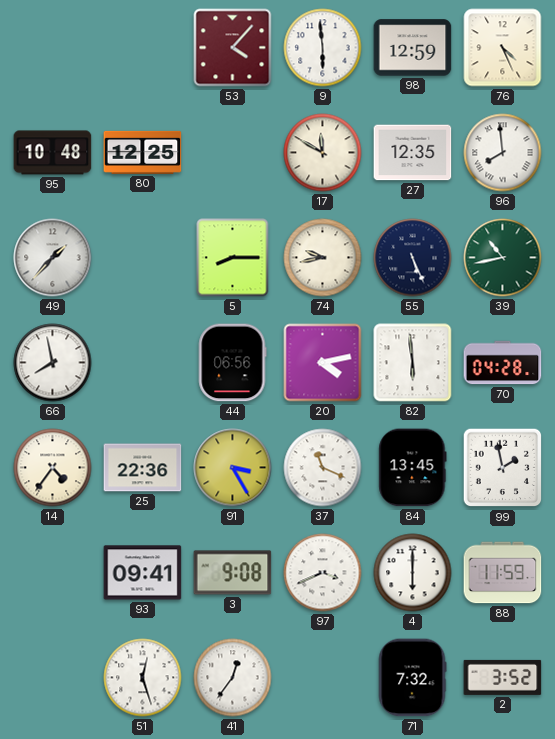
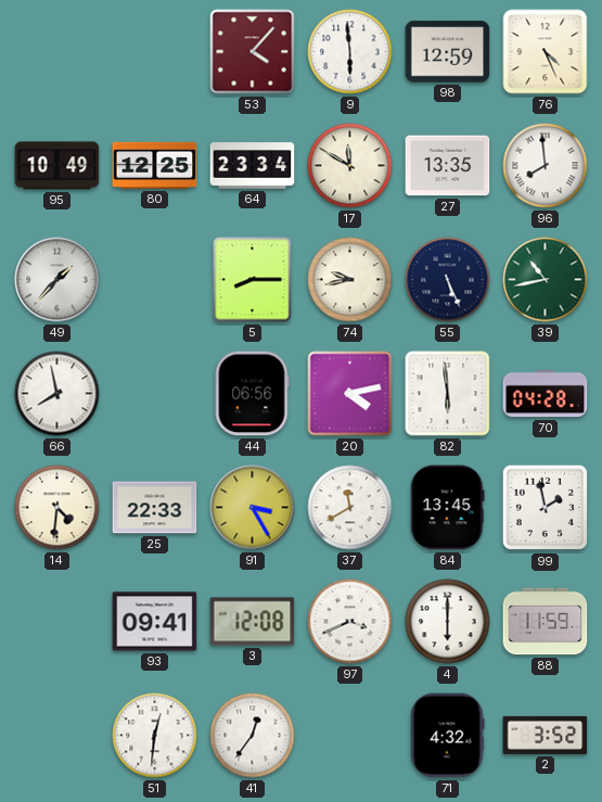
95: 10:48 -> 10:49 (57, 166)
64: none -> 23:34 (253, 166)
27: 12:35 -> 13:35 (448, 166)
14: 4:36 -> 4:31 (57, 508)
25: 22:36 -> 22:33 (155, 508)
37: 11:19 -> 11:40 (350, 508)
3: 9:08 -> 12:08 (253, 622)
51: 12:27 -> 12:31 (155, 736)
71: 7:32 -> 4:32 (447, 736)
